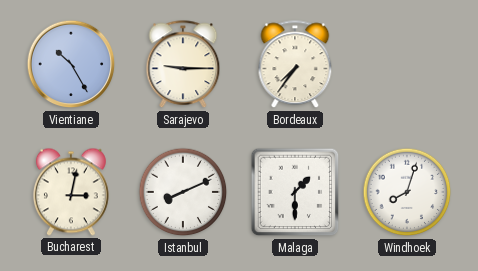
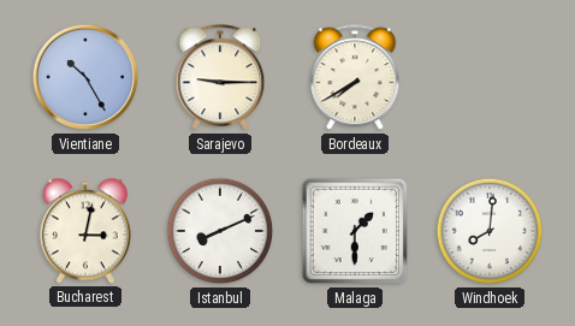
Bordeaux: 7:36 -> 7:40 (355, 78)
Windhoek: 8:03 -> 8:01 (490, 231)
